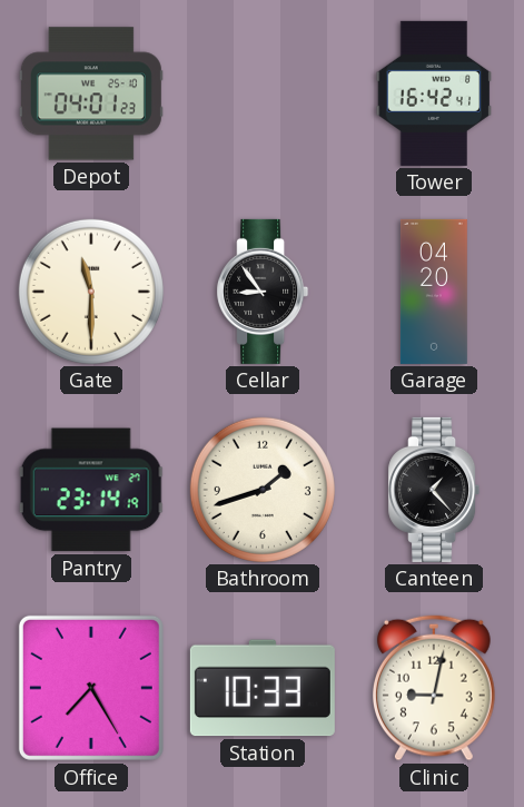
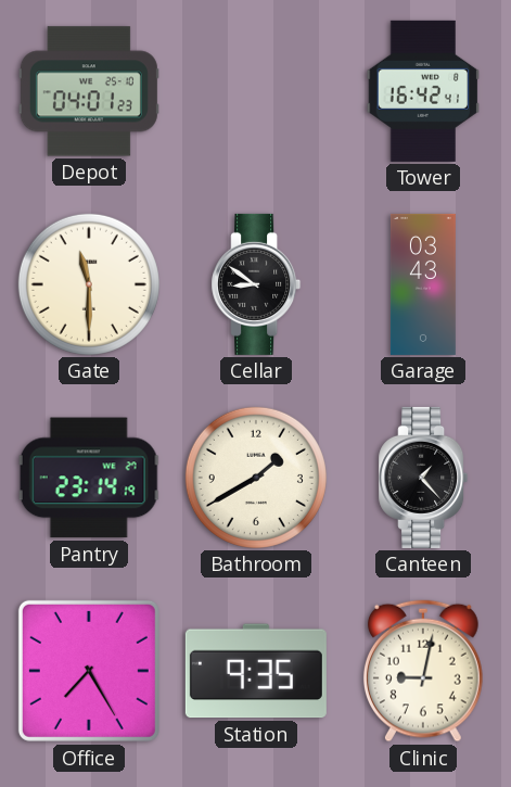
Cellar: 8:54 -> 8:51 (256, 284)
Garage: 04:20 -> 03:43 (423, 284)
Bathroom: 1:42 -> 1:40 (256, 478)
Station: 10:33 -> 9:35 (256, 671)
